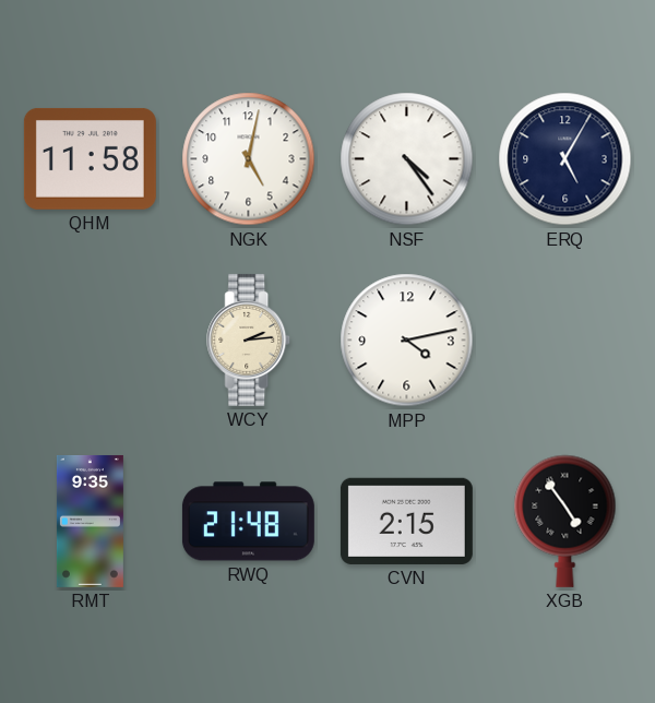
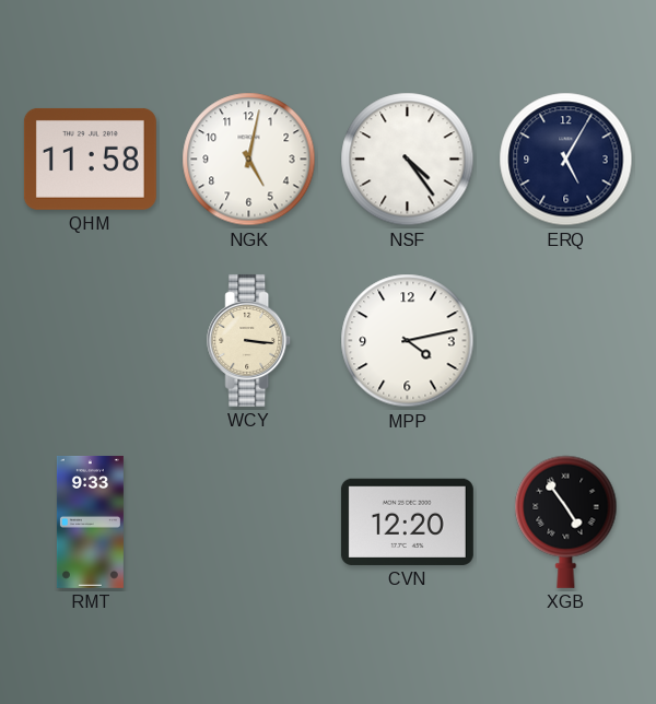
WCY: 2:14 -> 3:16 (249, 340)
RMT: 9:35 -> 9:33 (90, 521)
RWQ: 21:48 -> none (248, 522)
CVN: 2:15 -> 12:20 (407, 521)
